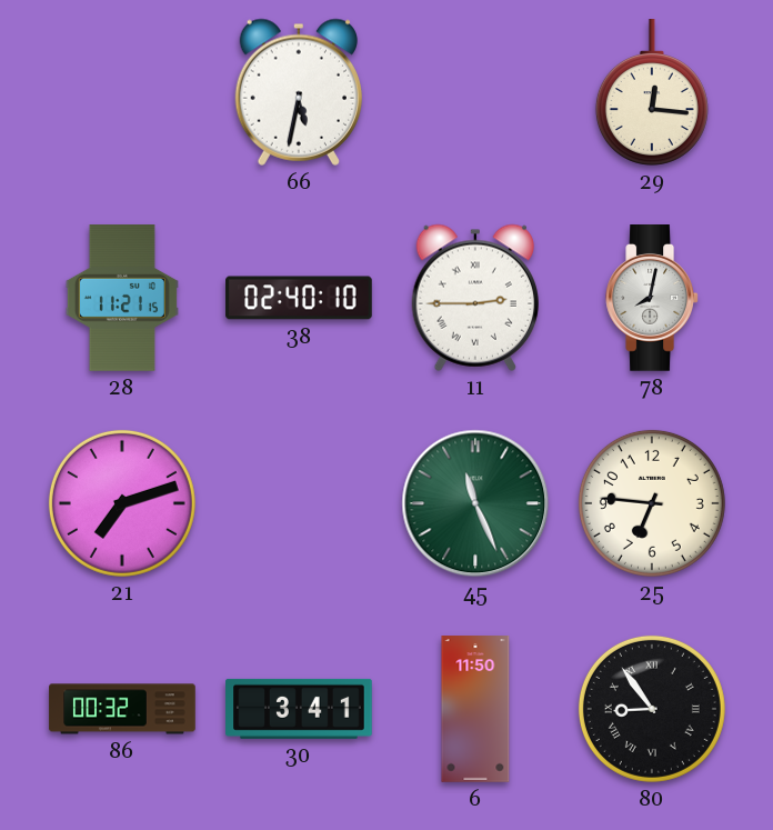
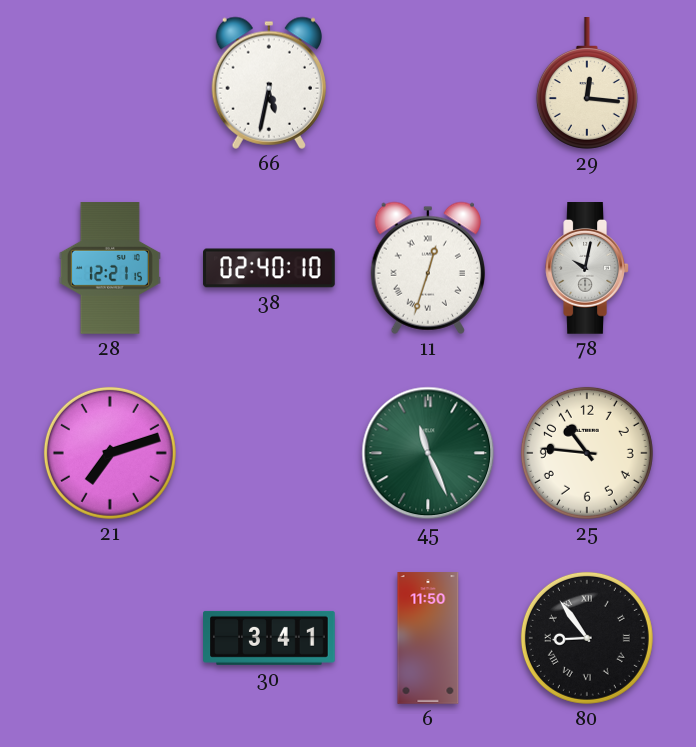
28: 11:21 -> 12:21 (110, 268)
11: 2:45 -> 12:33 (427, 268)
78: 8:02 -> 10:02 (587, 268)
25: 6:46 -> 10:46 (587, 453)
86: 00:32 -> none (122, 709)
